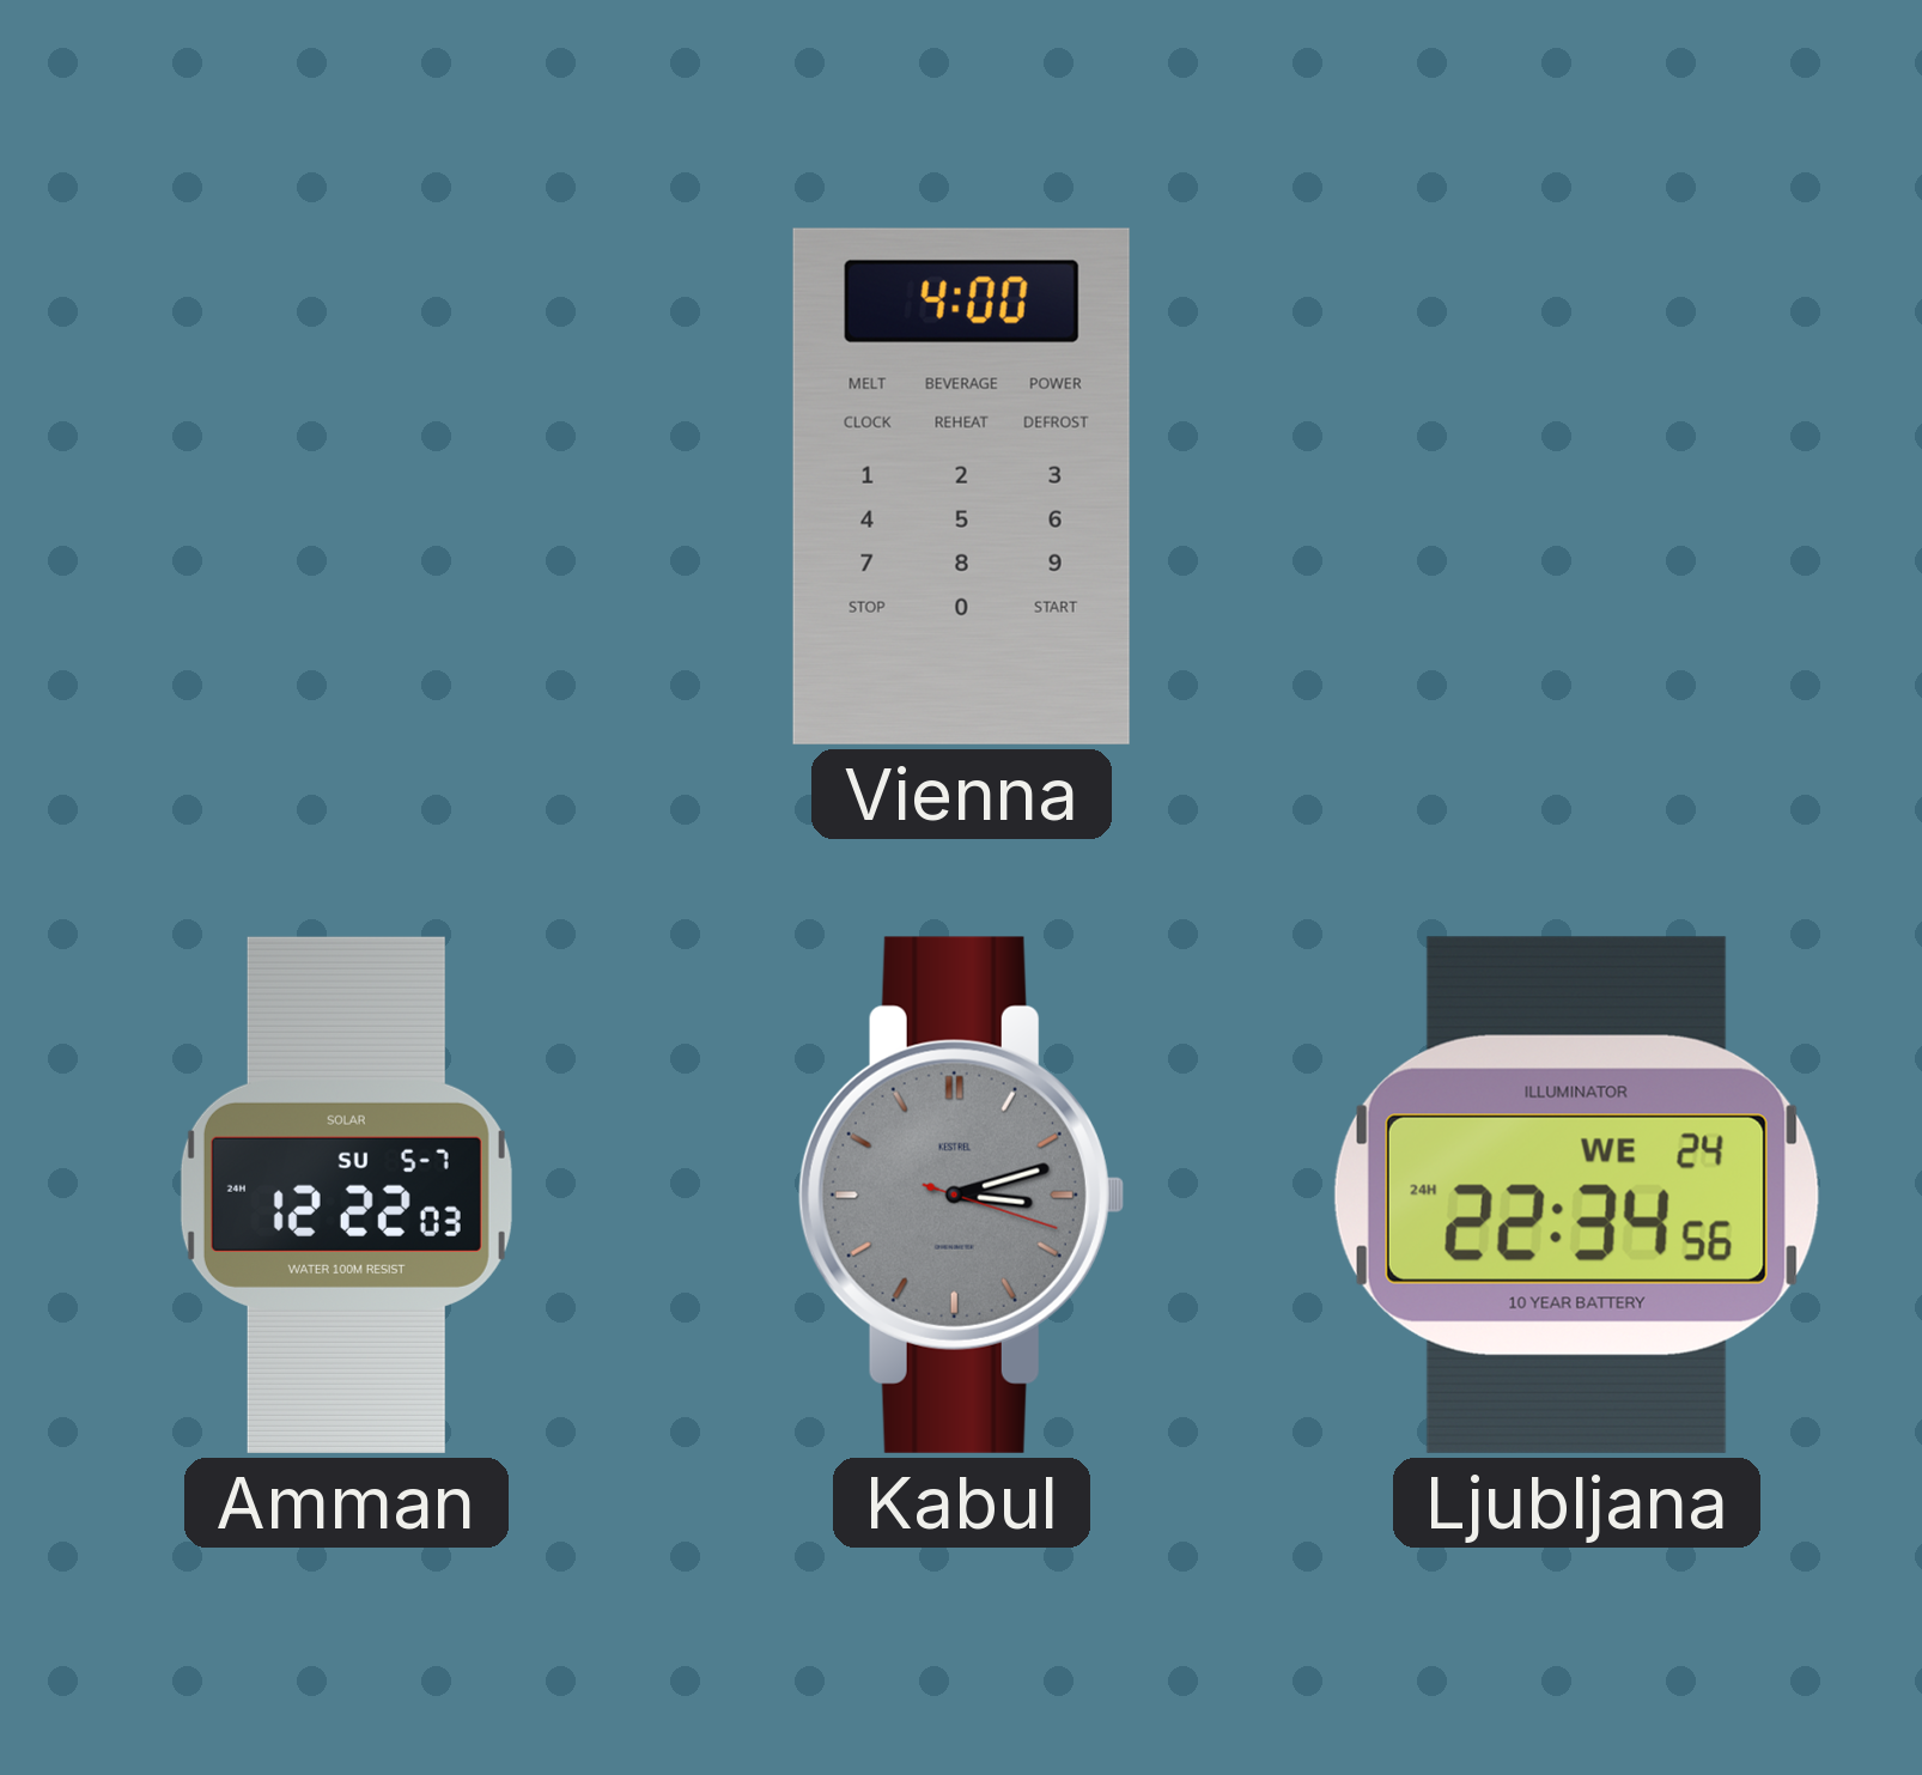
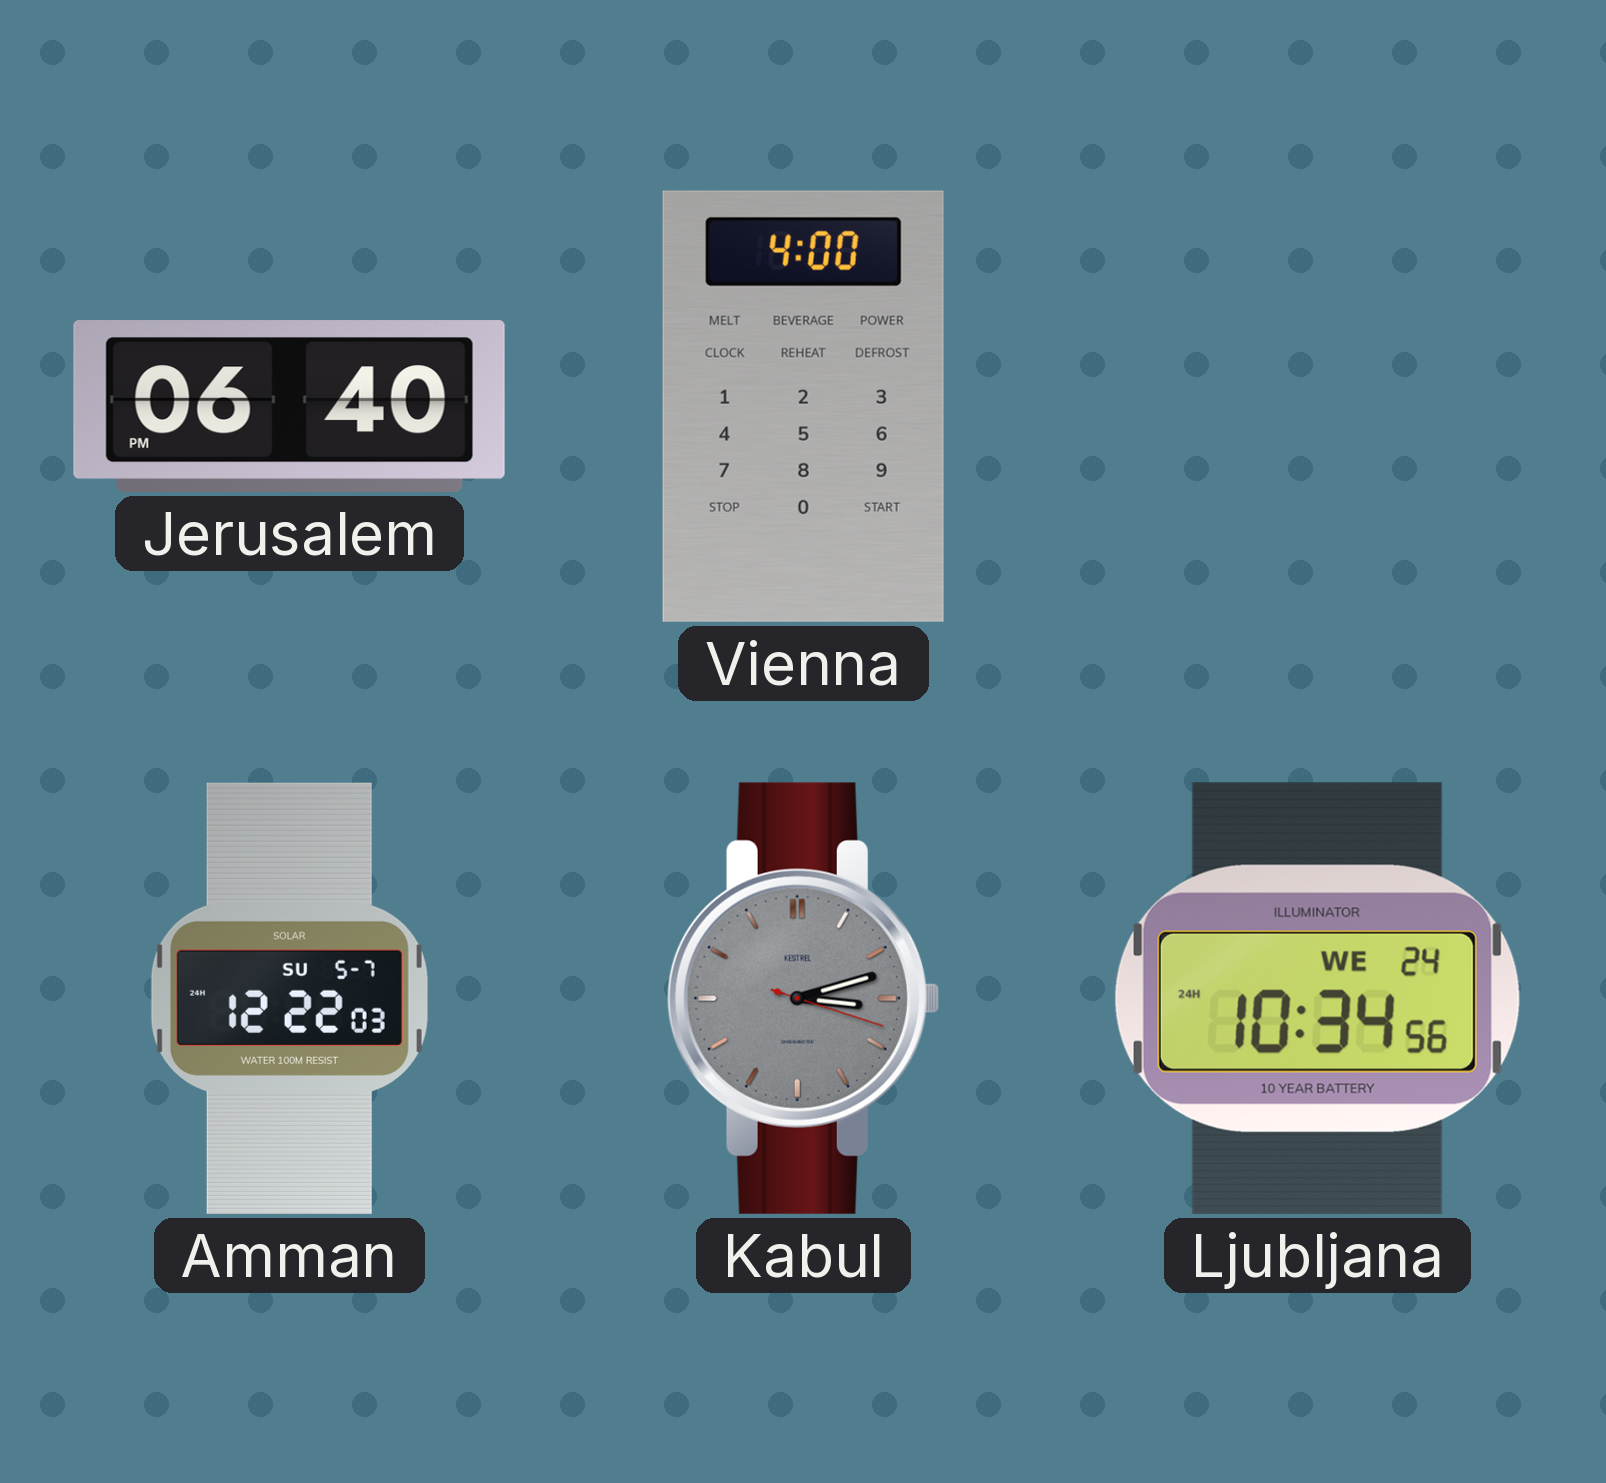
Jerusalem: none -> 06:40 (289, 406)
Ljubljana: 22:34 -> 10:34 (1317, 998)
